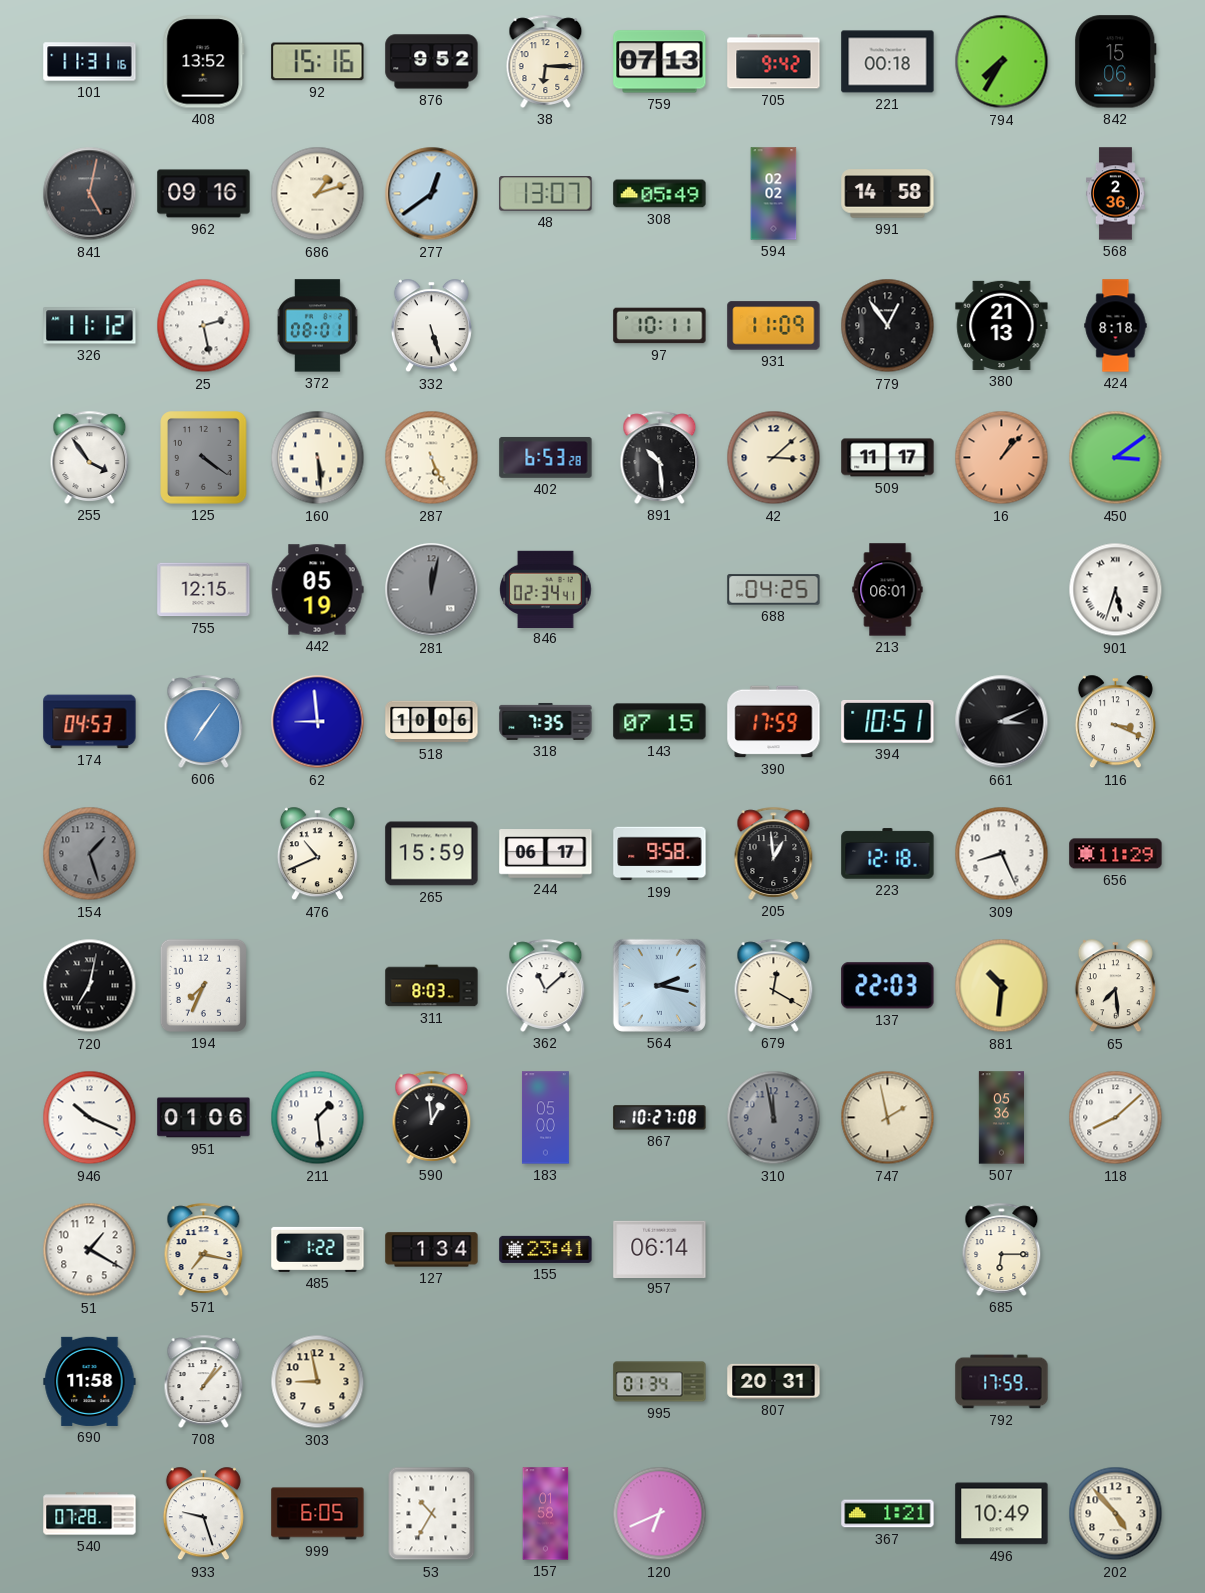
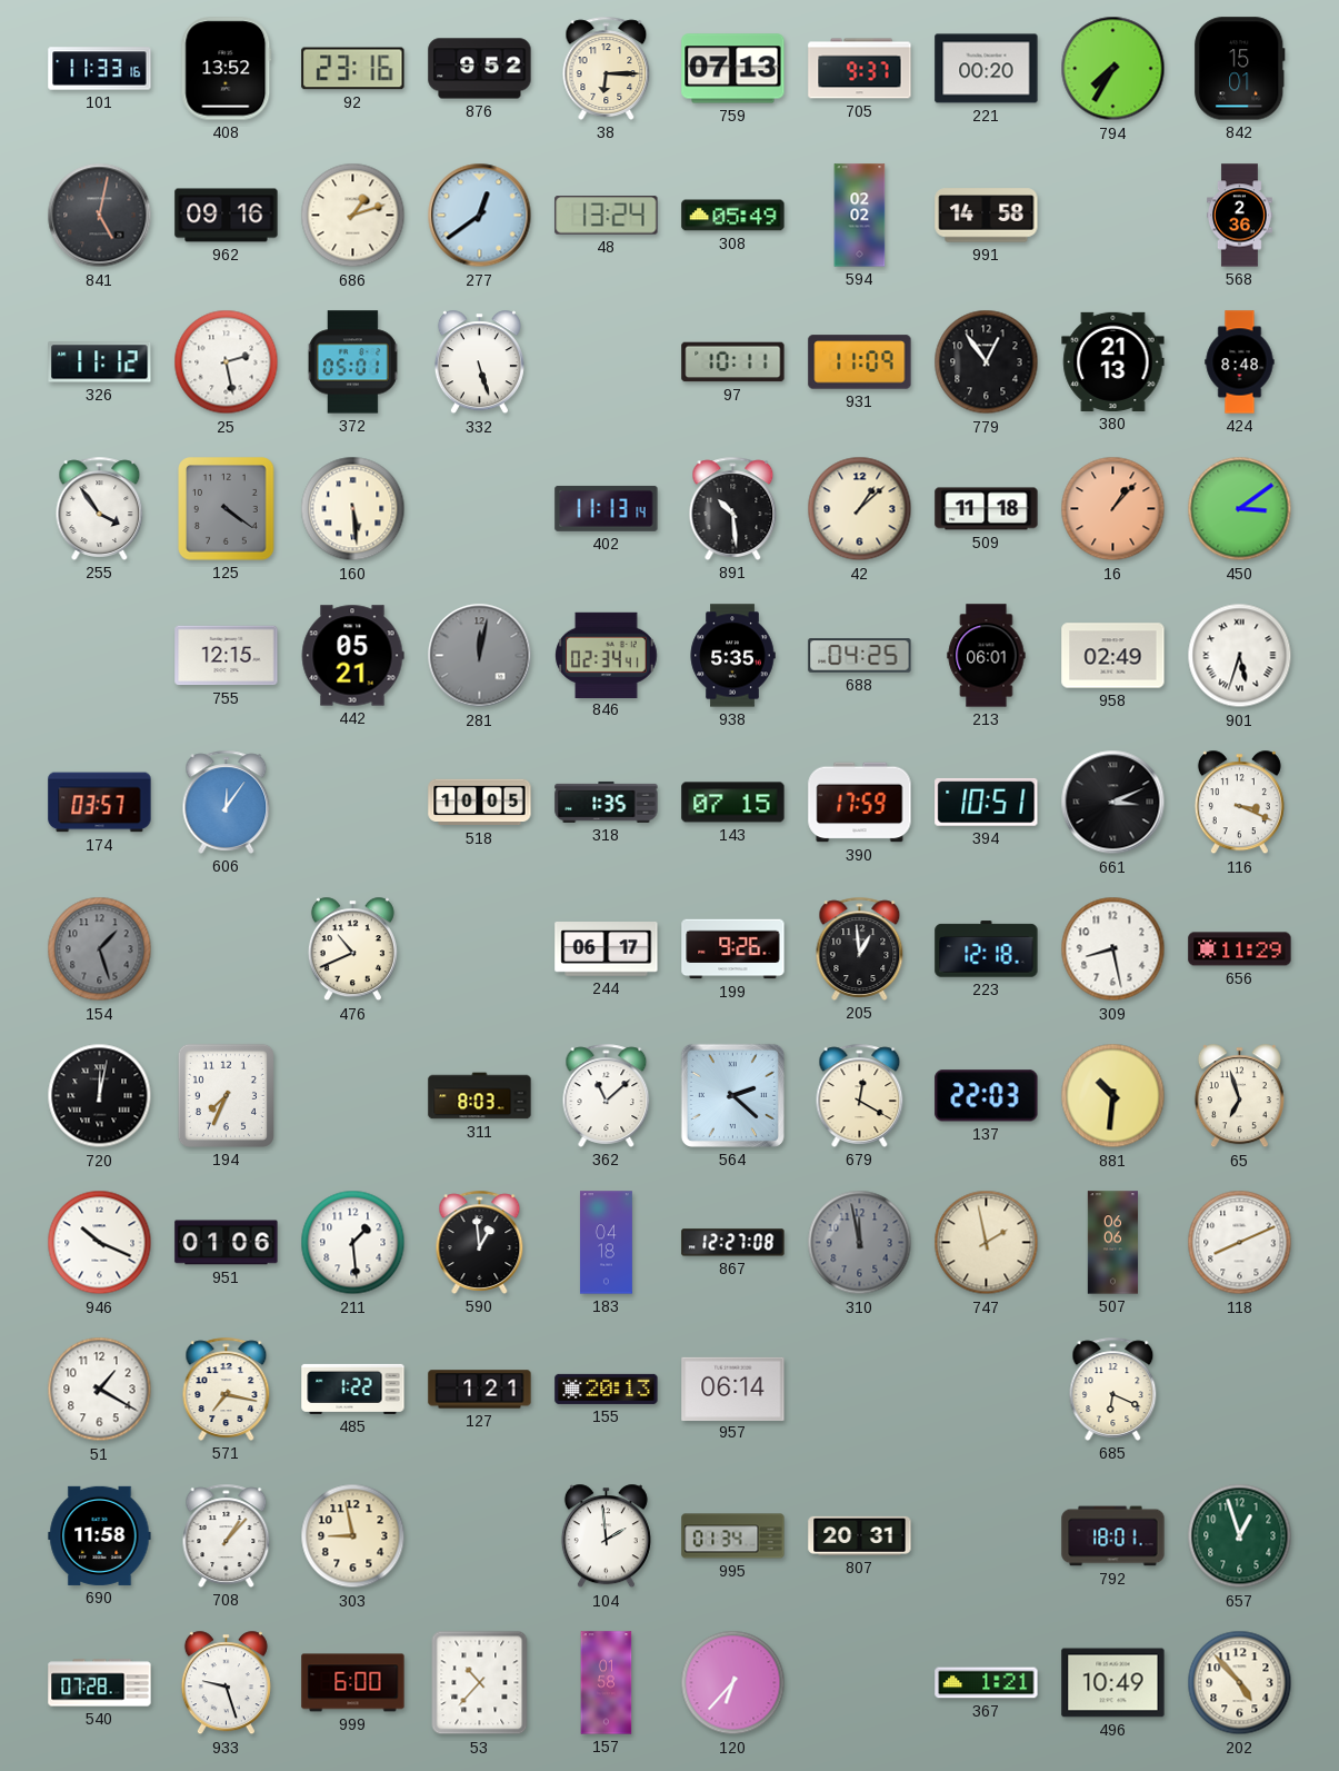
101: 11:31 -> 11:33 (100, 69)
92: 15:16 -> 23:16 (353, 69)
705: 9:42 -> 9:37 (860, 69)
221: 00:18 -> 00:20 (987, 69)
842: 15:06 -> 15:01 (1240, 69)
48: 13:07 -> 13:24 (607, 216)
372: 08:01 -> 05:01 (352, 362)
424: 8:18 -> 8:48 (1240, 362)
287: 5:26 -> none (432, 458)
402: 6:53 -> 11:13 (607, 508)
42: 3:08 -> 1:08 (860, 509)
509: 11:17 -> 11:18 (987, 509)
442: 05:19 -> 05:21 (352, 656)
938: none -> 5:35 (732, 656)
958: none -> 02:49 (1113, 656)
174: 04:53 -> 03:57 (100, 803)
606: 7:06 -> 12:06 (227, 802)
62: 8:59 -> none (318, 722)
518: 10:06 -> 10:05 (480, 803)
318: 7:35 -> 1:35 (607, 802)
265: 15:59 -> none (432, 854)
199: 9:58 -> 9:26 (733, 949)
309: 8:26 -> 8:28 (1113, 949)
720: 7:02 -> 12:02 (100, 1096)
564: 2:17 -> 2:22 (732, 1095)
65: 7:29 -> 6:57 (1239, 1096)
183: 05:00 -> 04:18 (606, 1243)
867: 10:27 -> 12:27 (733, 1243)
507: 05:36 -> 06:06 (1112, 1243)
118: 8:08 -> 8:11 (1240, 1243)
127: 1:34 -> 1:21 (480, 1390)
155: 23:41 -> 20:13 (607, 1389)
685: 6:15 -> 6:19 (1113, 1389)
104: none -> 1:59 (606, 1536)
792: 17:59 -> 18:01 (1113, 1536)
657: none -> 12:57 (1240, 1536)
999: 6:05 -> 6:00 (353, 1683)
53: 10:35 -> 10:37 (480, 1683)
120: 6:41 -> 6:37 (733, 1683)
